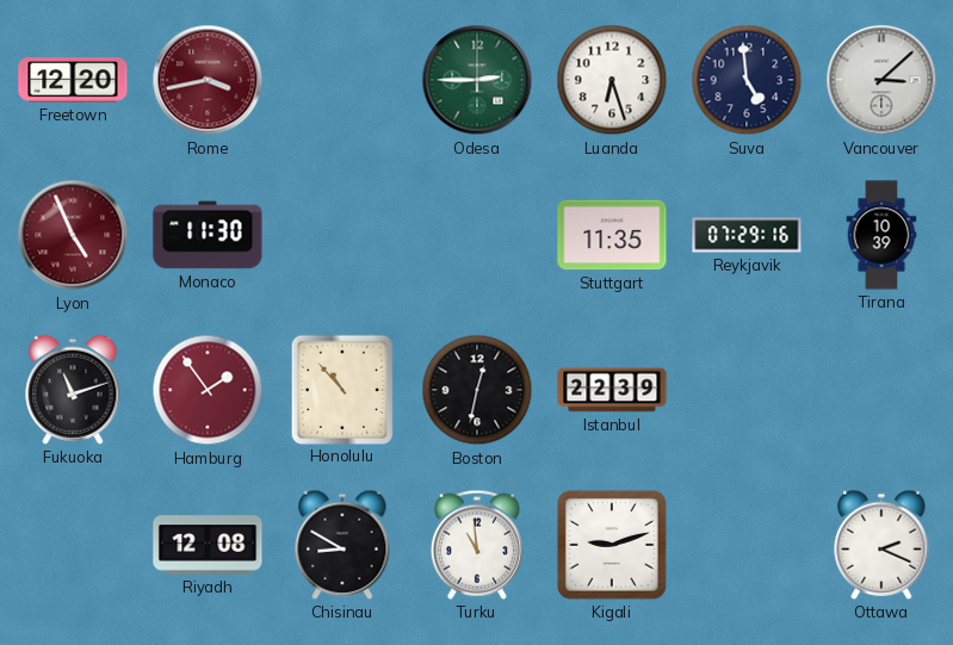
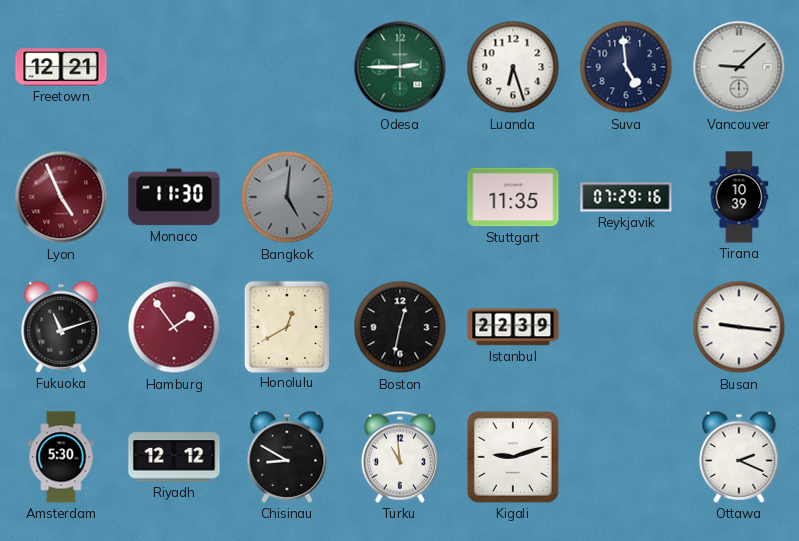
Freetown: 12:20 -> 12:21 (61, 67)
Rome: 3:43 -> none (208, 80)
Vancouver: 3:08 -> 9:08 (739, 67)
Bangkok: none -> 5:01 (287, 197)
Honolulu: 10:53 -> 12:40 (286, 326)
Busan: none -> 9:16 (739, 327)
Amsterdam: none -> 5:30 (61, 457)
Riyadh: 12:08 -> 12:12 (174, 457)
